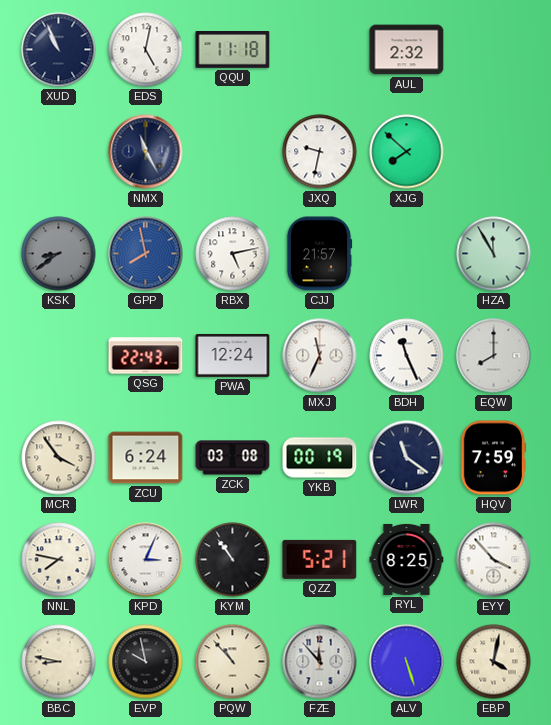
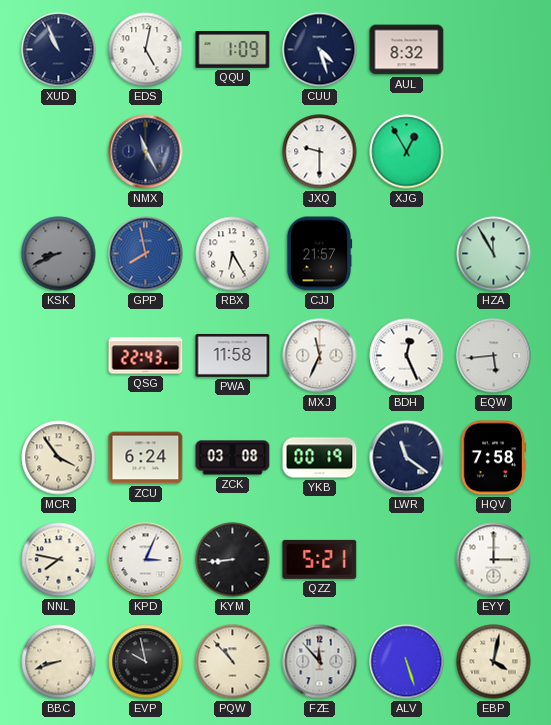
QQU: 11:18 -> 1:09 (233, 50)
CUU: none -> 4:27 (320, 50)
AUL: 2:32 -> 8:32 (407, 50)
JXQ: 9:32 -> 9:30 (320, 152)
XJG: 7:52 -> 12:55 (407, 152)
KSK: 8:39 -> 8:41 (59, 254)
RBX: 5:13 -> 6:25 (233, 254)
PWA: 12:24 -> 11:58 (233, 355)
BDH: 11:26 -> 12:26 (407, 356)
EQW: 8:00 -> 5:44 (494, 356)
HQV: 7:59 -> 7:58 (493, 458)
KYM: 10:54 -> 8:44 (233, 560)
RYL: 8:25 -> none (407, 559)
EYY: 3:53 -> 3:00 (494, 560)
BBC: 8:47 -> 8:42 (59, 662)
